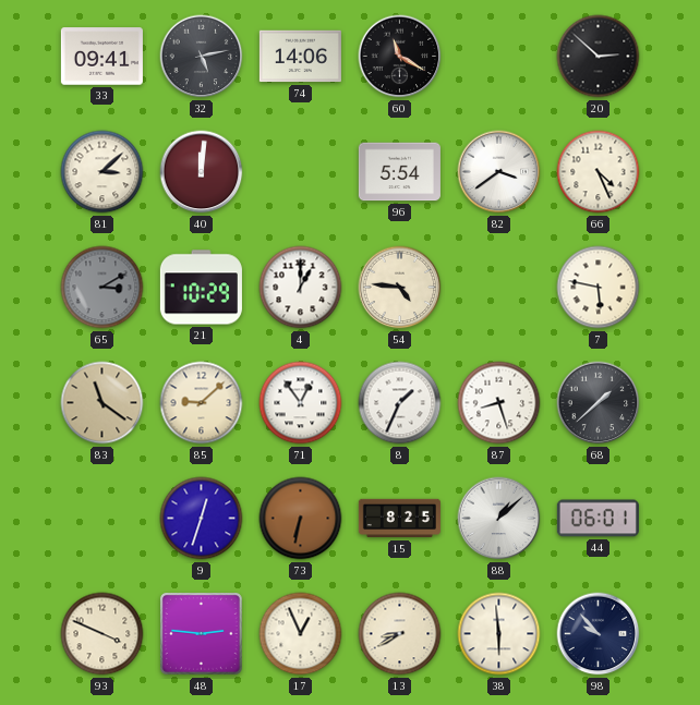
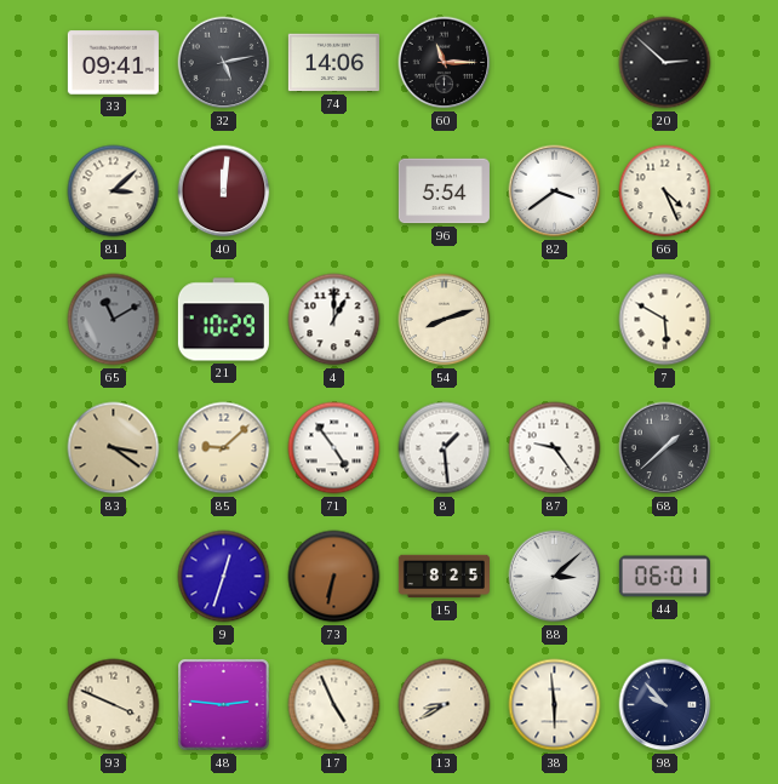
60: 11:20 -> 11:15 (445, 63)
65: 3:10 -> 11:10 (114, 320)
54: 4:46 -> 8:12 (445, 320)
7: 5:47 -> 5:50 (665, 320)
83: 11:21 -> 3:21 (114, 448)
71: 12:54 -> 4:54 (334, 448)
8: 1:34 -> 1:29 (445, 448)
87: 8:27 -> 9:24 (555, 448)
88: 1:08 -> 3:08 (555, 577)
17: 12:56 -> 4:56 (334, 705)
